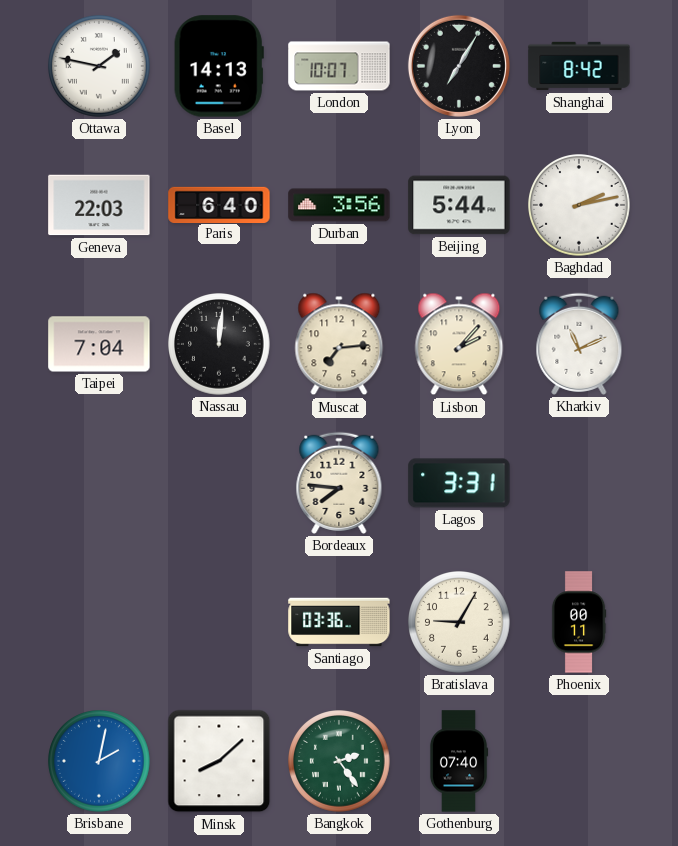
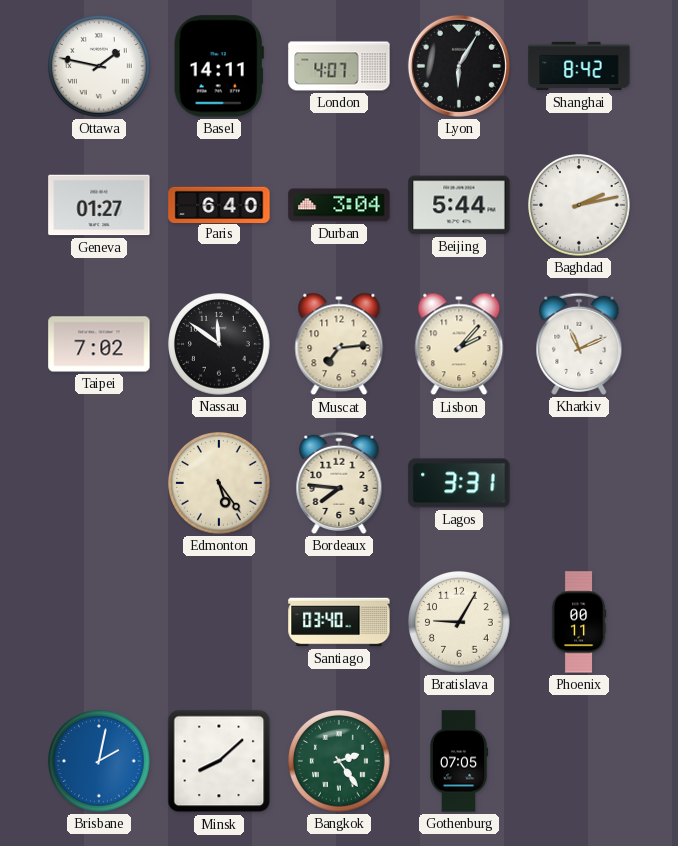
Basel: 14:13 -> 14:11 (219, 66)
London: 10:07 -> 4:07 (339, 66)
Lyon: 7:05 -> 6:05 (459, 66)
Geneva: 22:03 -> 01:27 (99, 205)
Durban: 3:56 -> 3:04 (339, 205)
Taipei: 7:04 -> 7:02 (99, 344)
Nassau: 12:01 -> 11:51 (220, 345)
Edmonton: none -> 5:24 (220, 484)
Santiago: 03:36 -> 03:40 (339, 622)
Gothenburg: 07:40 -> 07:05 (459, 761)
